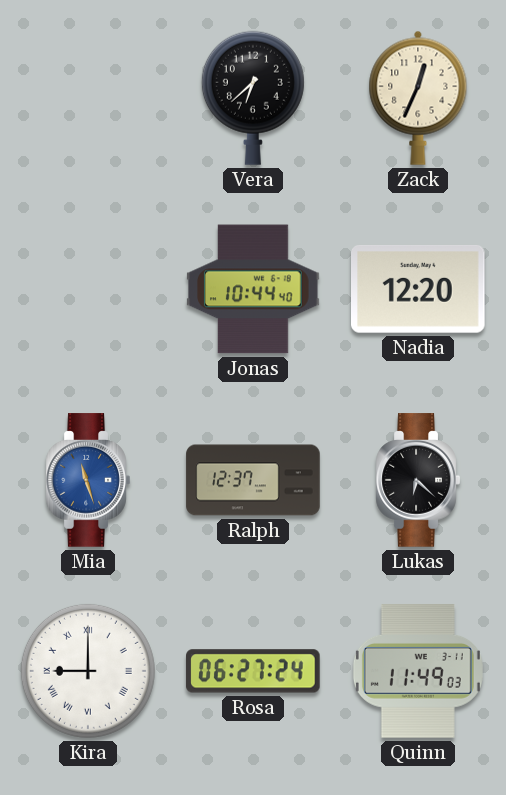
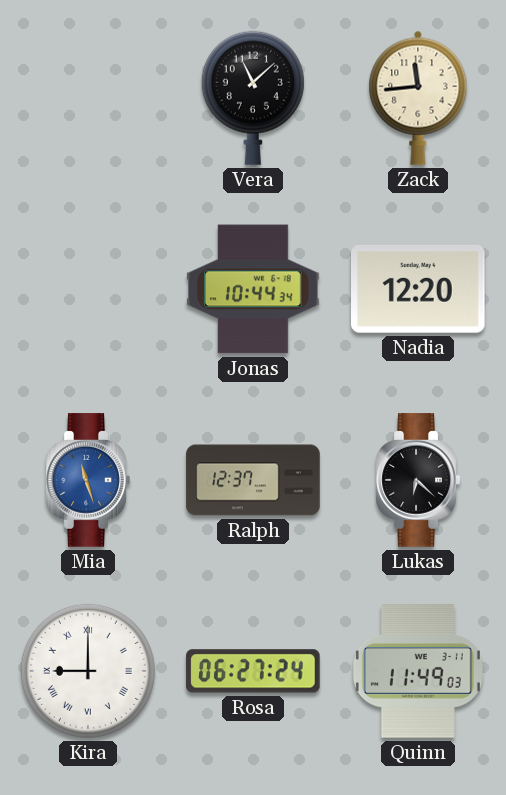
Vera: 6:38 -> 11:08 (253, 98)
Zack: 12:34 -> 11:44 (418, 98)
Jonas: 10:44:40 -> 10:44:34 (253, 289)
